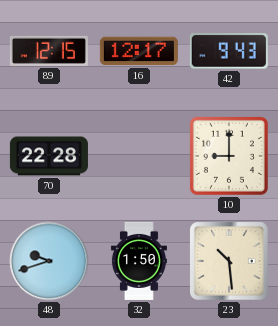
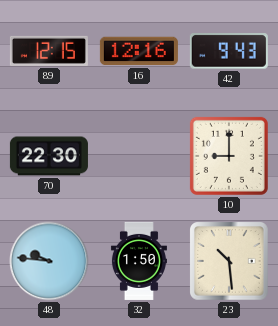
16: 12:17 -> 12:16 (139, 51)
70: 22:28 -> 22:30 (49, 156)
48: 9:42 -> 9:46 (49, 261)
